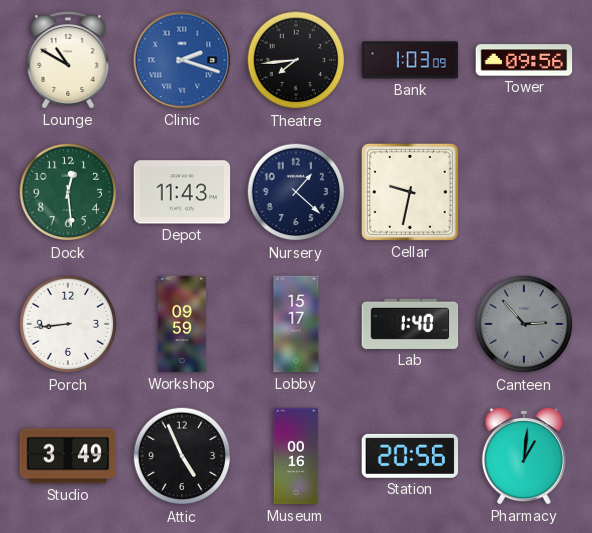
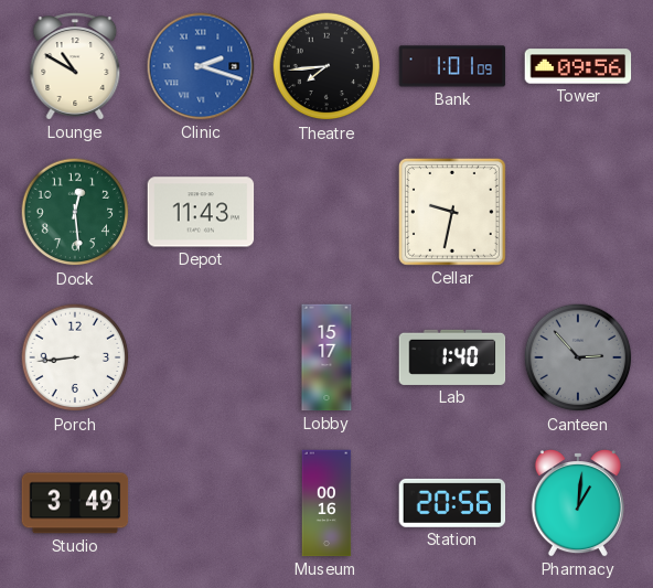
Bank: 1:03 -> 1:01 (452, 66)
Nursery: 1:22 -> none (296, 192)
Workshop: 09:59 -> none (182, 324)
Attic: 4:56 -> none (182, 456)
